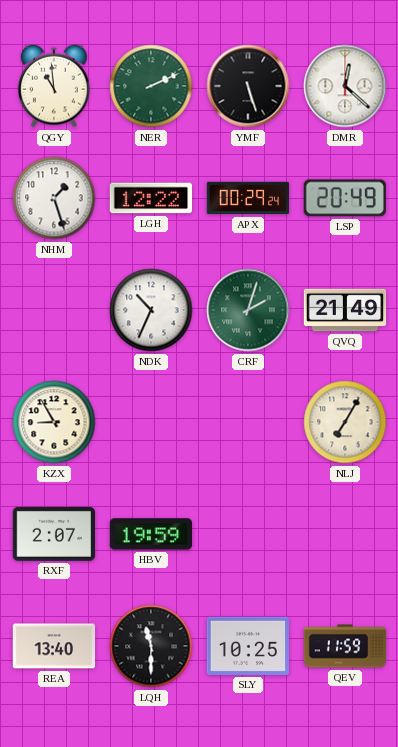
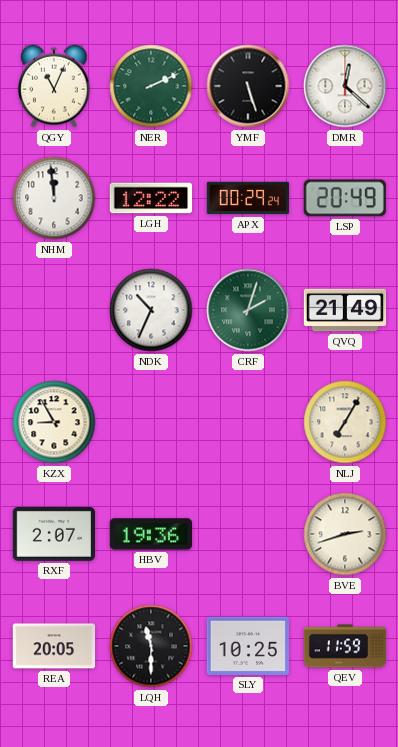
QGY: 10:59 -> 11:04 (55, 86)
NHM: 1:27 -> 11:59 (54, 198)
HBV: 19:59 -> 19:36 (151, 534)
BVE: none -> 2:42 (345, 534)
REA: 13:40 -> 20:05 (54, 646)
